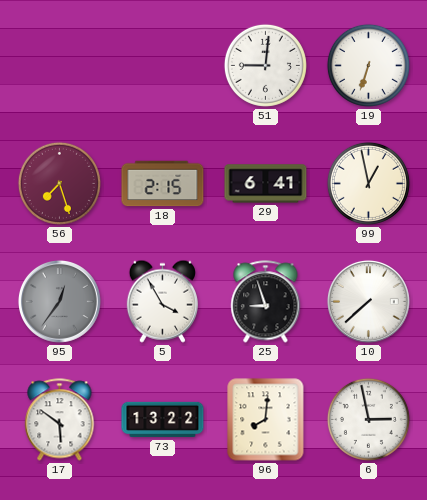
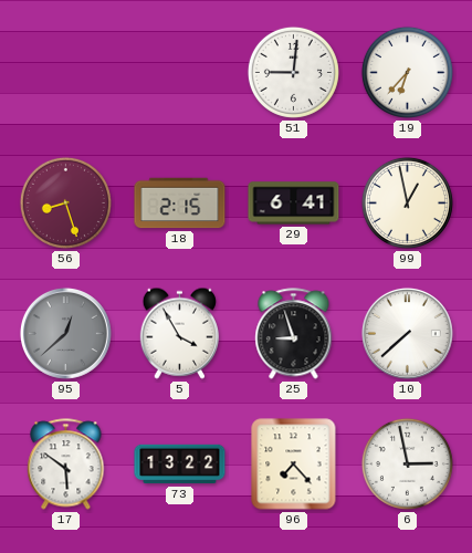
19: 6:33 -> 6:37 (407, 72)
56: 7:27 -> 8:27 (65, 202)
95: 12:36 -> 12:38 (65, 333)
96: 8:01 -> 7:23 (294, 465)
